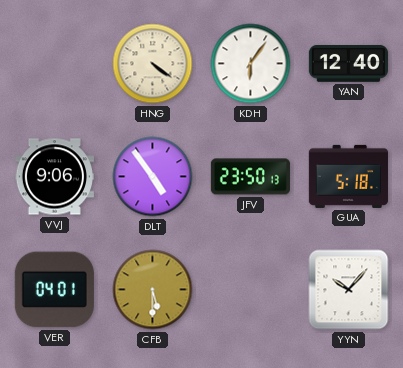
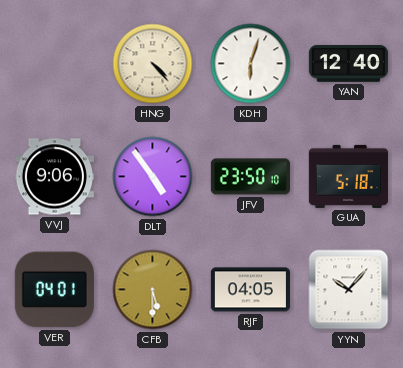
HNG: 4:21 -> 4:23 (153, 64)
KDH: 6:06 -> 6:03 (251, 64)
JFV: 23:50:13 -> 23:50:10 (250, 177)
RJF: none -> 04:05 (250, 290)
